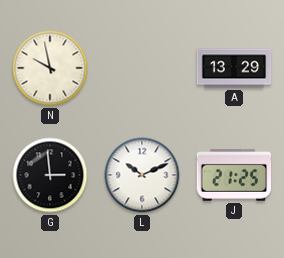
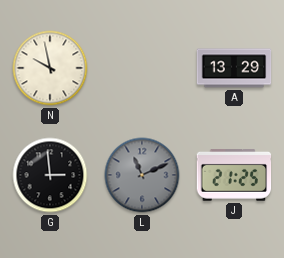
L: 10:11 -> 11:11 (142, 175)
L dial: white -> grey (142, 175)
